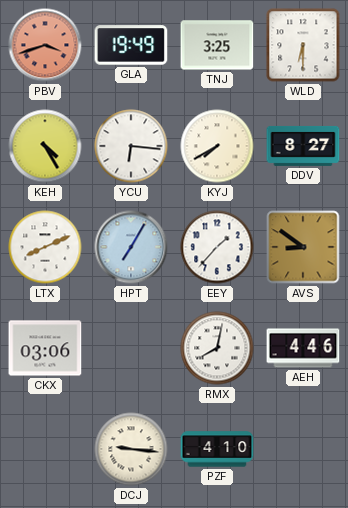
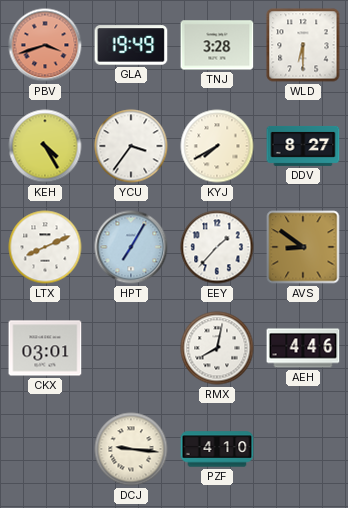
TNJ: 3:25 -> 3:28 (217, 45)
YCU: 6:16 -> 3:36 (131, 146)
CKX: 03:06 -> 03:01 (45, 348)
